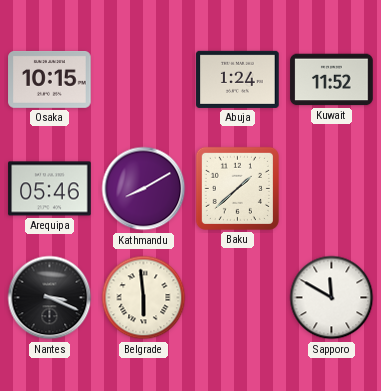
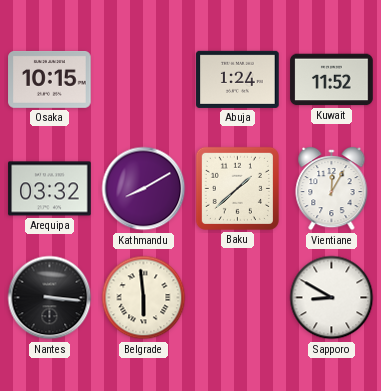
Arequipa: 05:46 -> 03:32 (50, 189)
Vientiane: none -> 12:05 (332, 190)
Nantes: 3:19 -> 3:16 (50, 298)
Sapporo: 11:50 -> 8:50 (332, 298)
